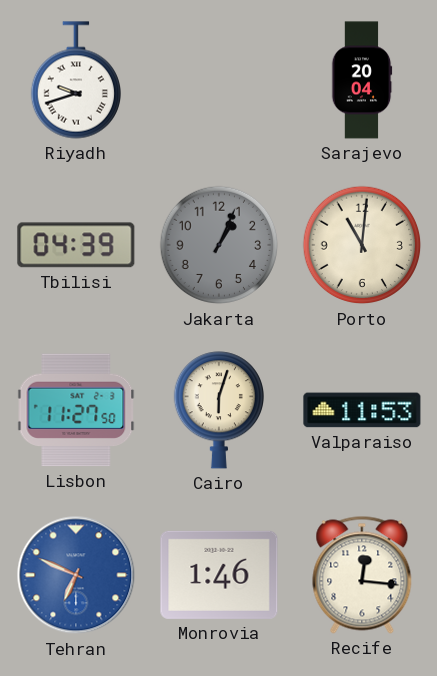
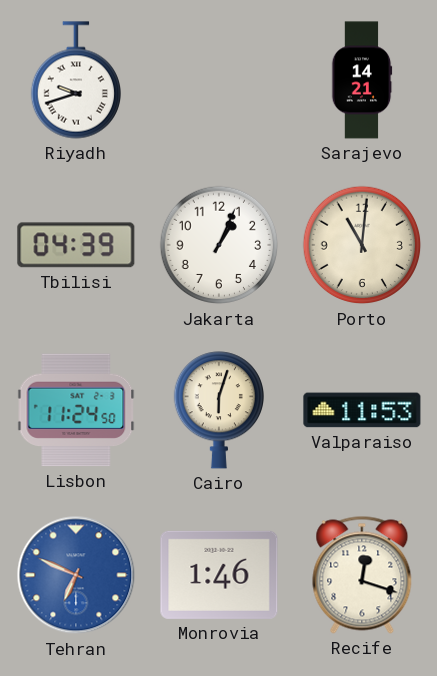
Sarajevo: 20:04 -> 14:21 (362, 80)
Jakarta dial: grey -> white (219, 245)
Lisbon: 11:27 -> 11:24 (76, 410)
Recife: 12:16 -> 12:18 (362, 575)
